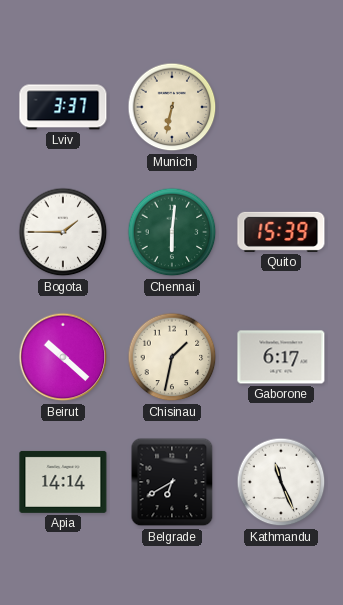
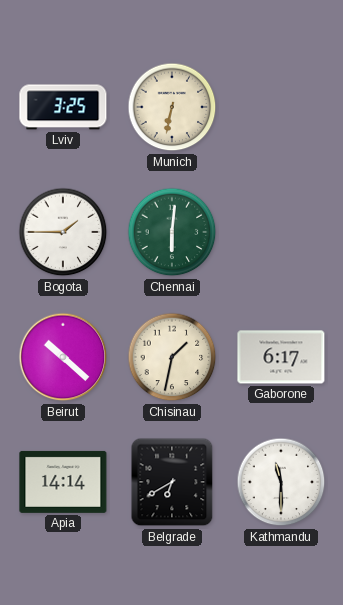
Lviv: 3:37 -> 3:25 (63, 107)
Quito: 15:39 -> none (281, 232)
Kathmandu: 11:26 -> 11:30 (281, 482)
